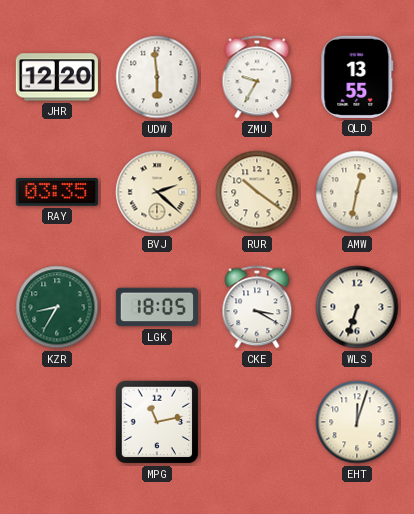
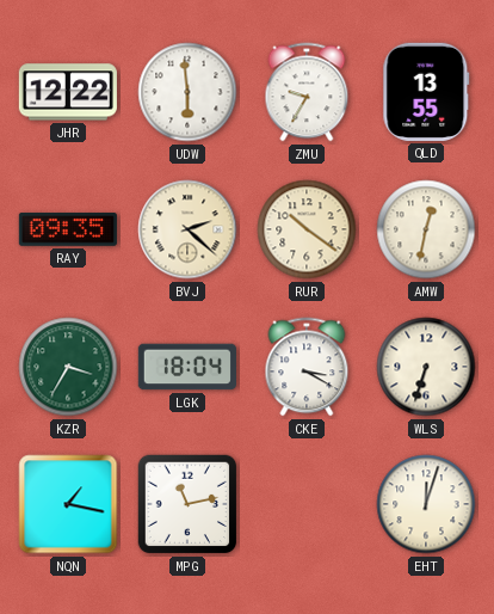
JHR: 12:20 -> 12:22 (68, 92)
RAY: 03:35 -> 09:35 (68, 231)
KZR: 8:35 -> 3:35 (68, 367)
LGK: 18:05 -> 18:04 (187, 367)
NQN: none -> 1:17 (68, 504)
